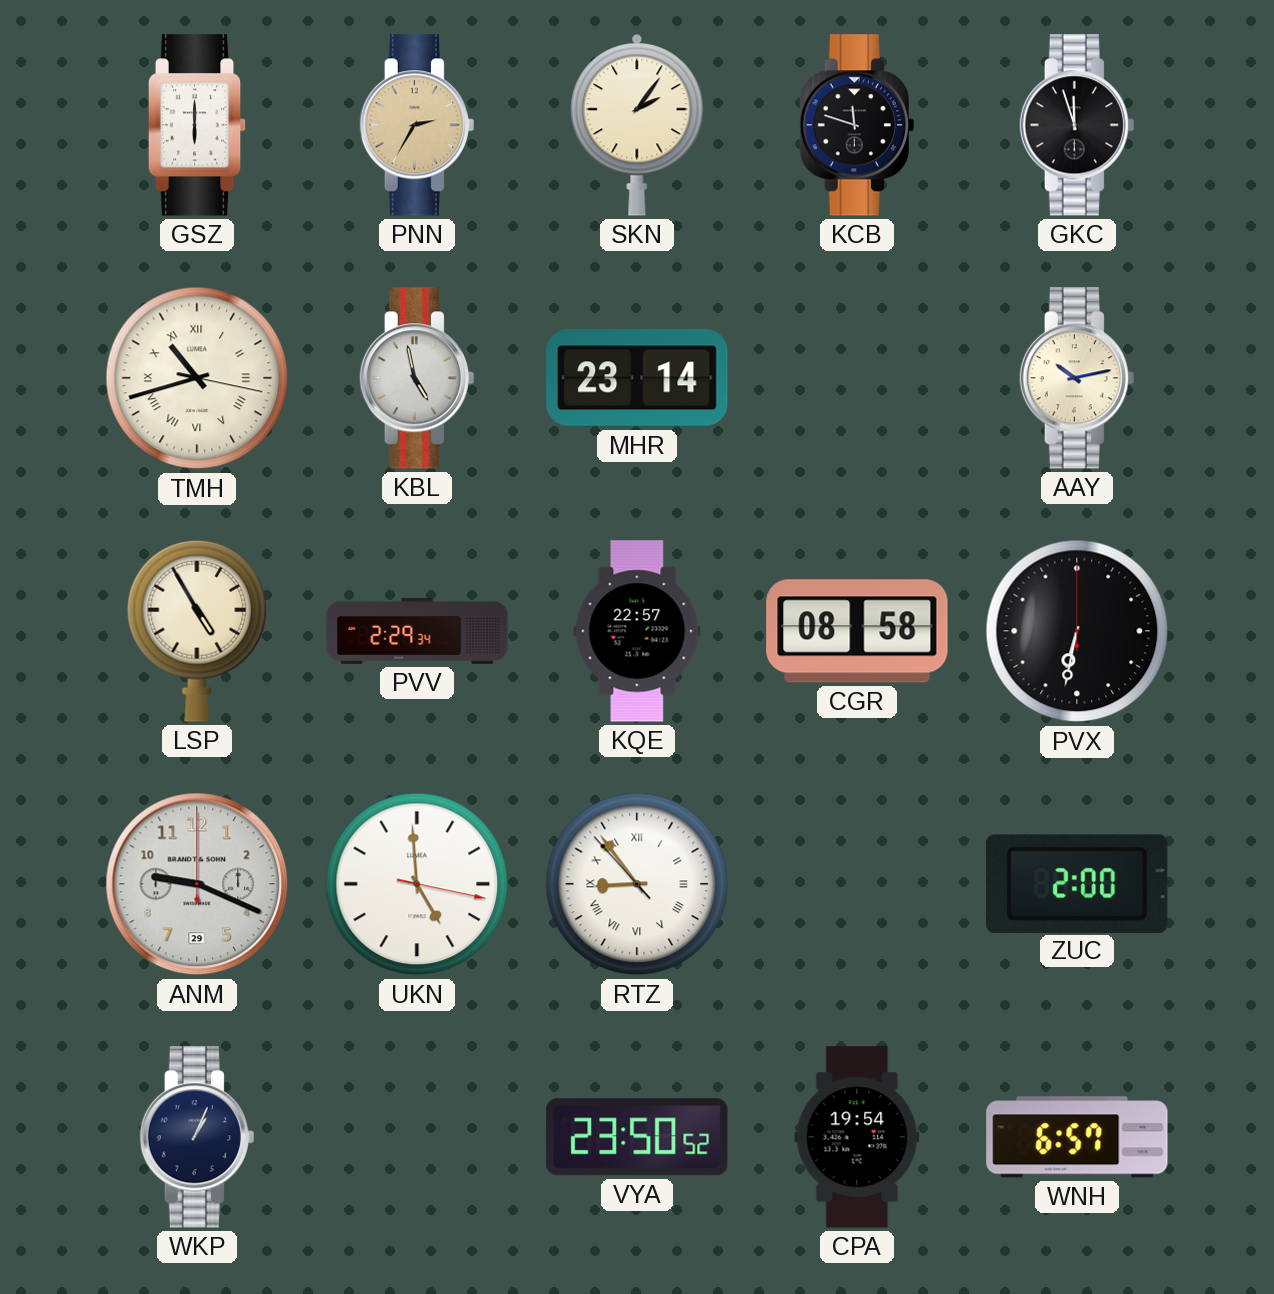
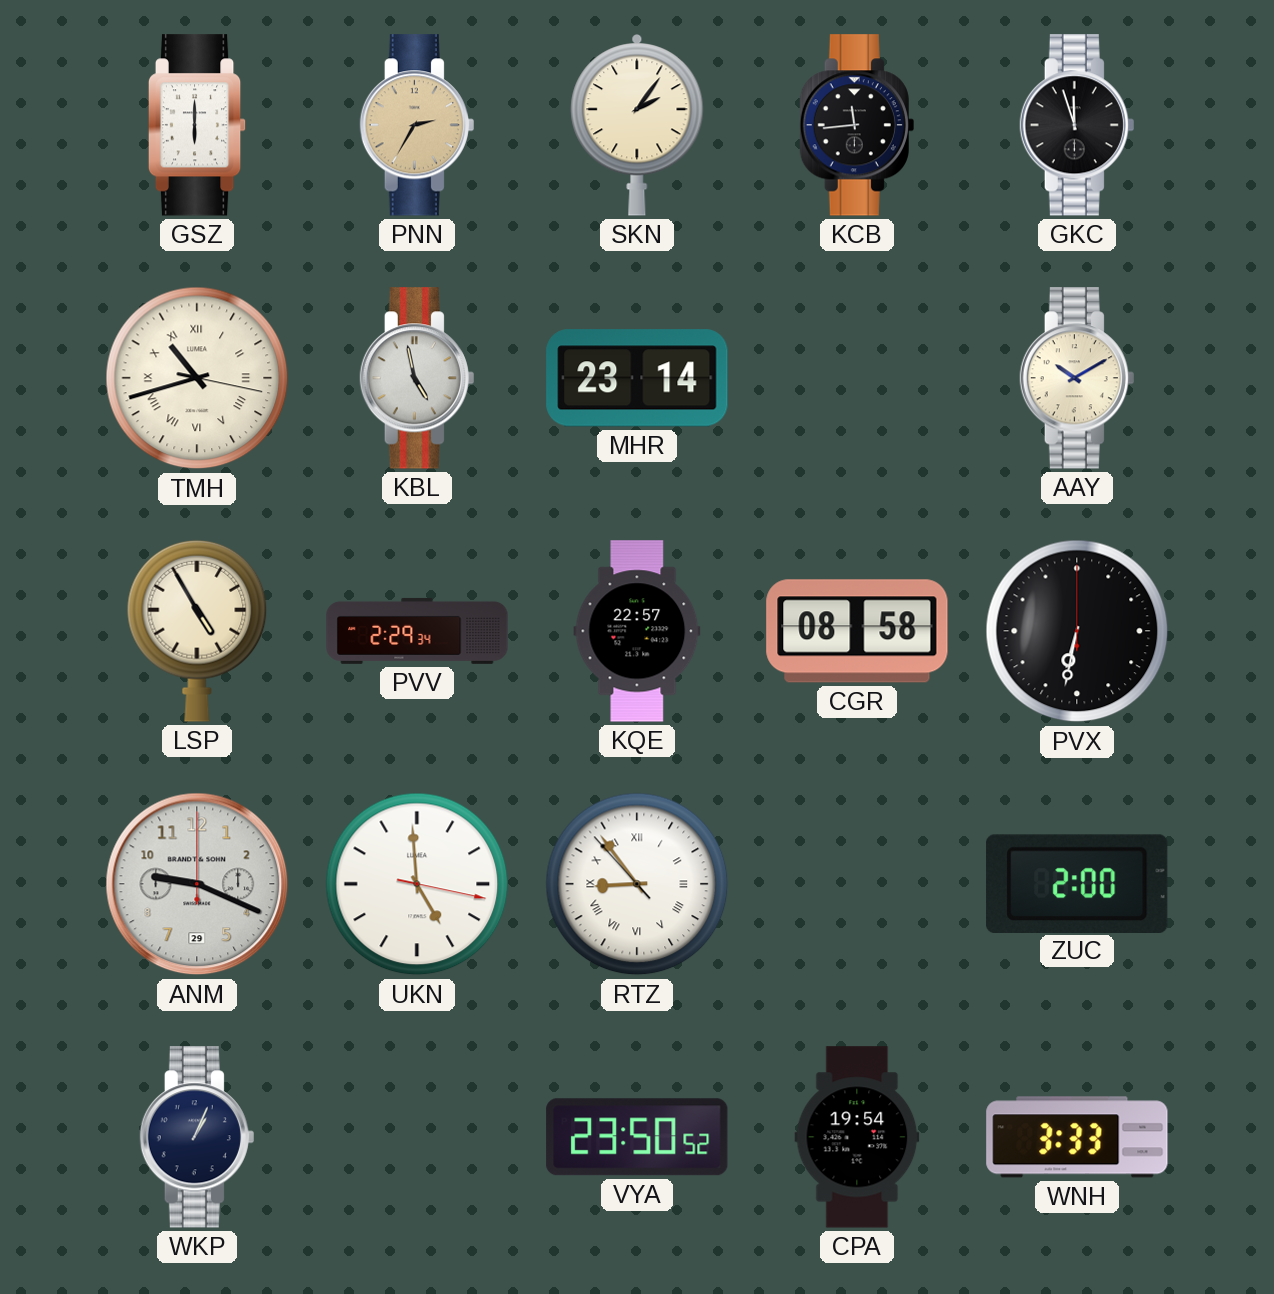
KCB: 11:48 -> 11:44 (857, 125)
AAY: 10:13 -> 10:10 (1077, 378)
WNH: 6:57 -> 3:33 (1077, 1137)
